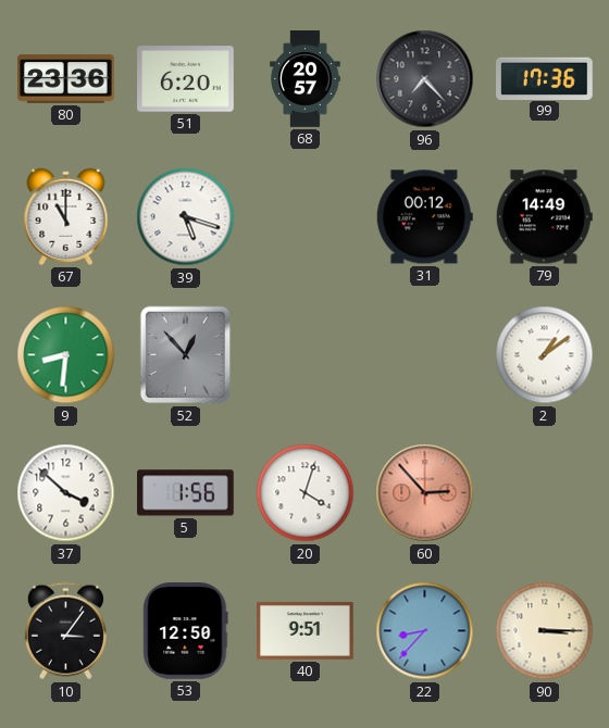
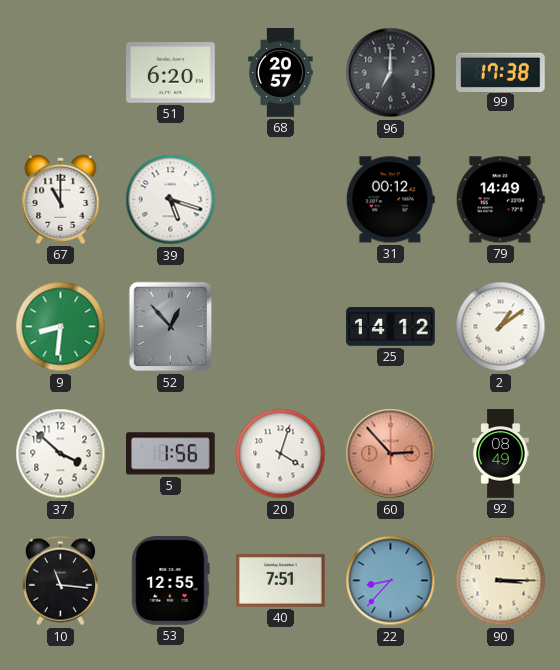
80: 23:36 -> none (66, 79)
96: 7:23 -> 7:00 (391, 73)
99: 17:36 -> 17:38 (501, 72)
25: none -> 14:12 (391, 327)
92: none -> 08:49 (501, 454)
10: 3:06 -> 11:16 (60, 581)
53: 12:50 -> 12:55 (171, 581)
40: 9:51 -> 7:51 (281, 580)
